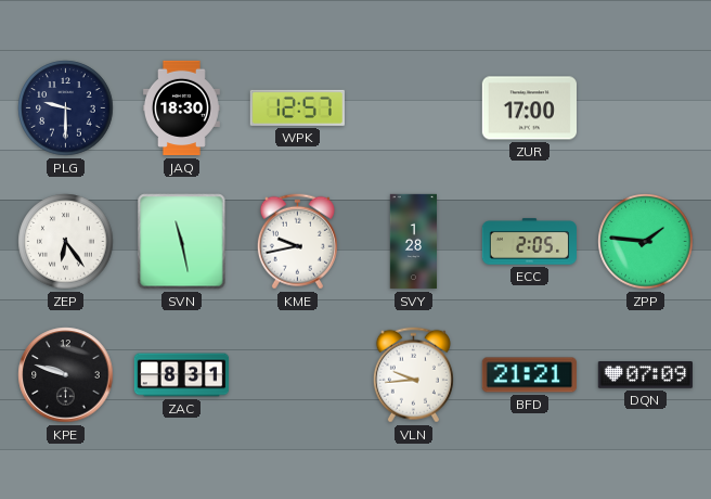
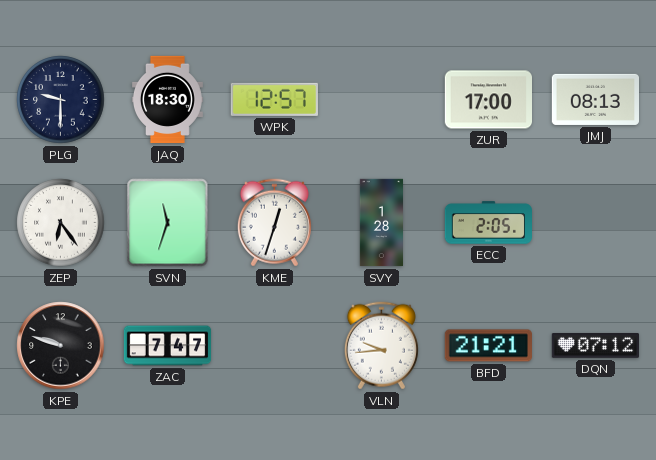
JMJ: none -> 08:13 (595, 99)
SVN: 11:28 -> 11:33 (168, 223)
KME: 9:43 -> 12:33 (274, 223)
ZPP: 1:46 -> none (646, 242)
ZAC: 8:31 -> 7:47 (168, 346)
DQN: 07:09 -> 07:12 (595, 346)
